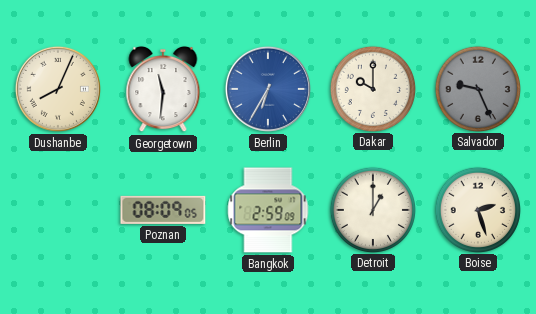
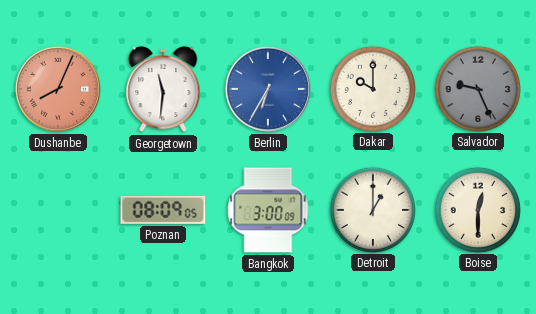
Dushanbe dial: cream -> salmon (58, 89)
Bangkok: 2:59 -> 3:00 (268, 210)
Boise: 2:27 -> 12:30 (477, 209)
